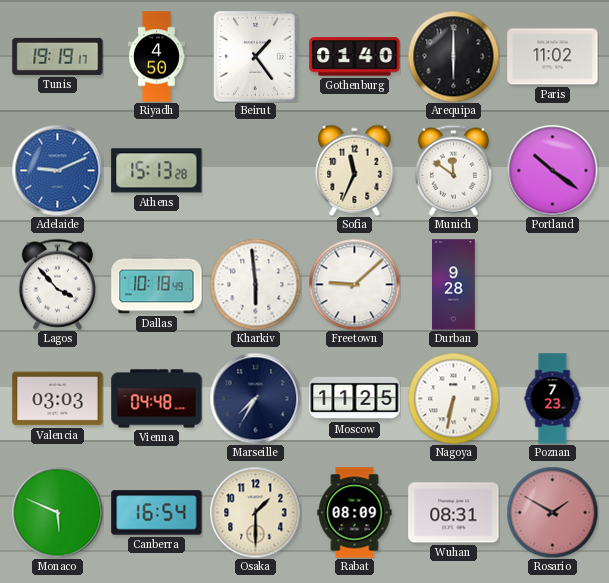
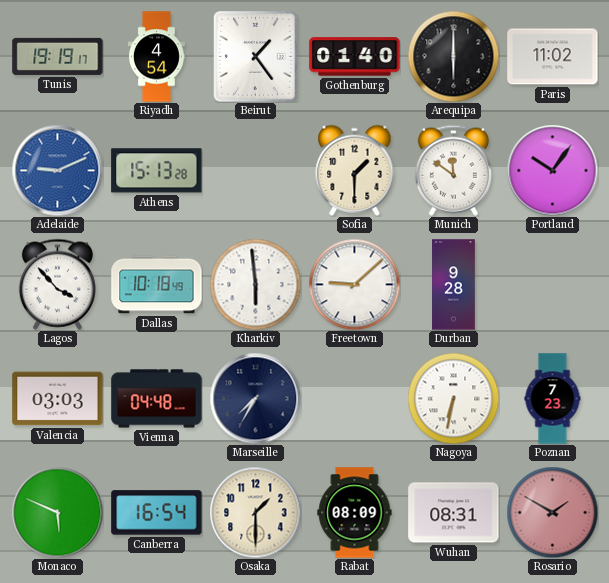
Riyadh: 4:50 -> 4:54 (156, 57)
Sofia: 11:34 -> 1:30 (355, 170)
Portland: 10:21 -> 10:06 (552, 170)
Moscow: 11:25 -> none (355, 398)
